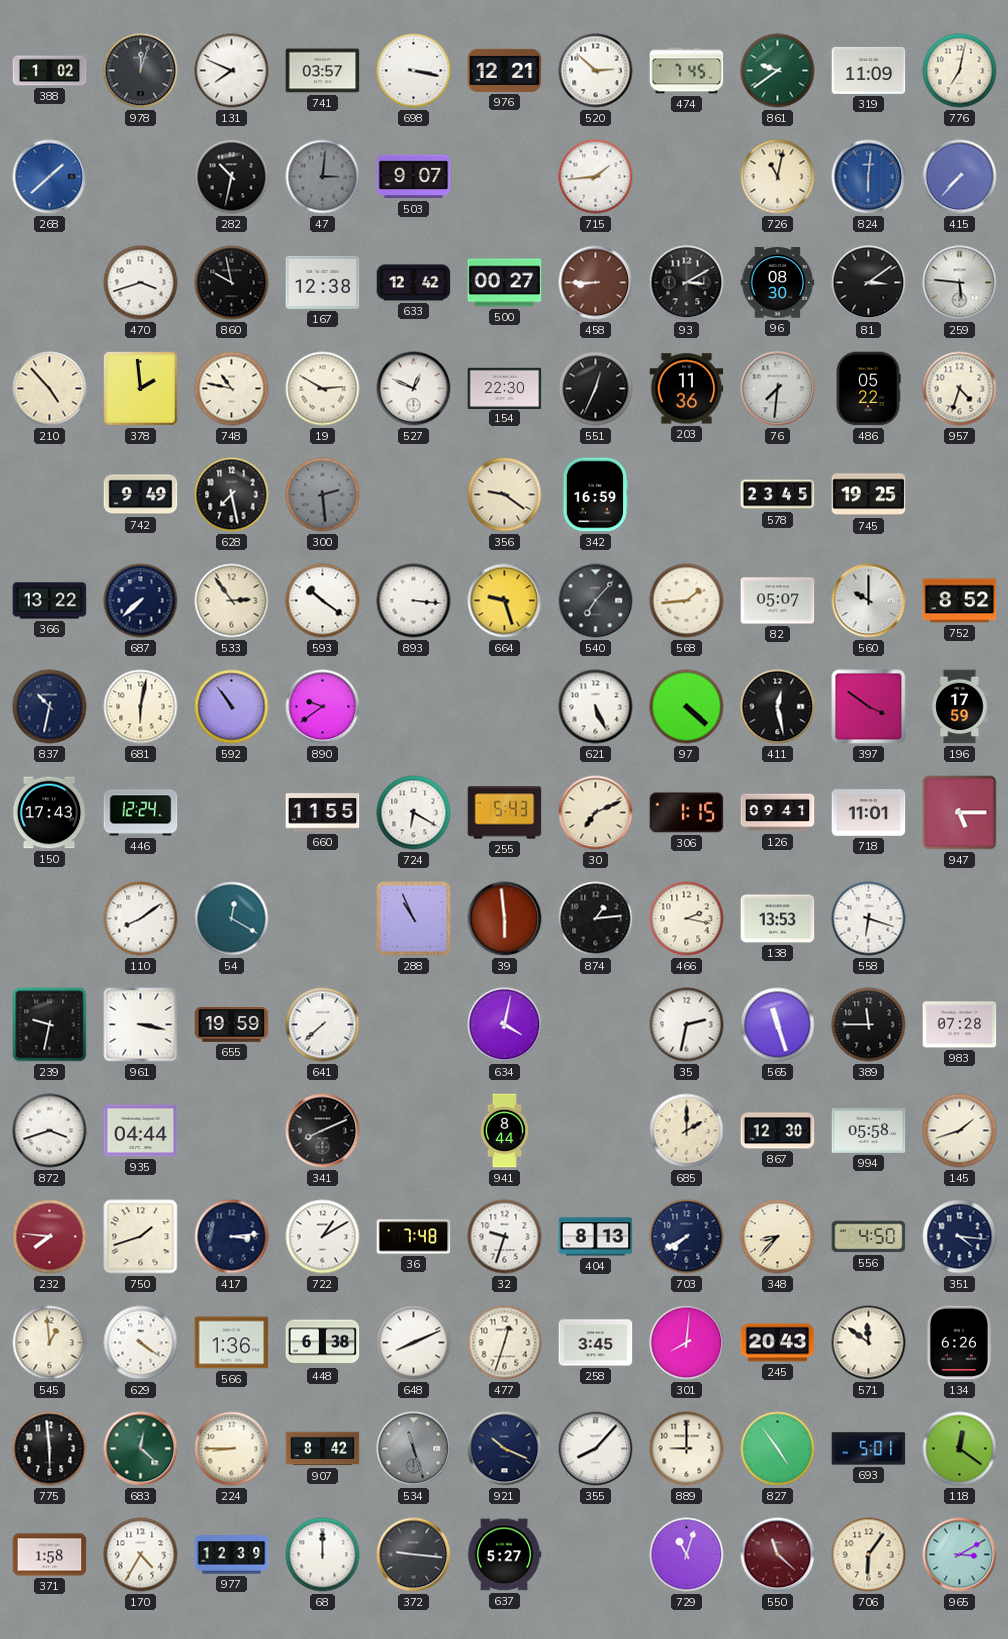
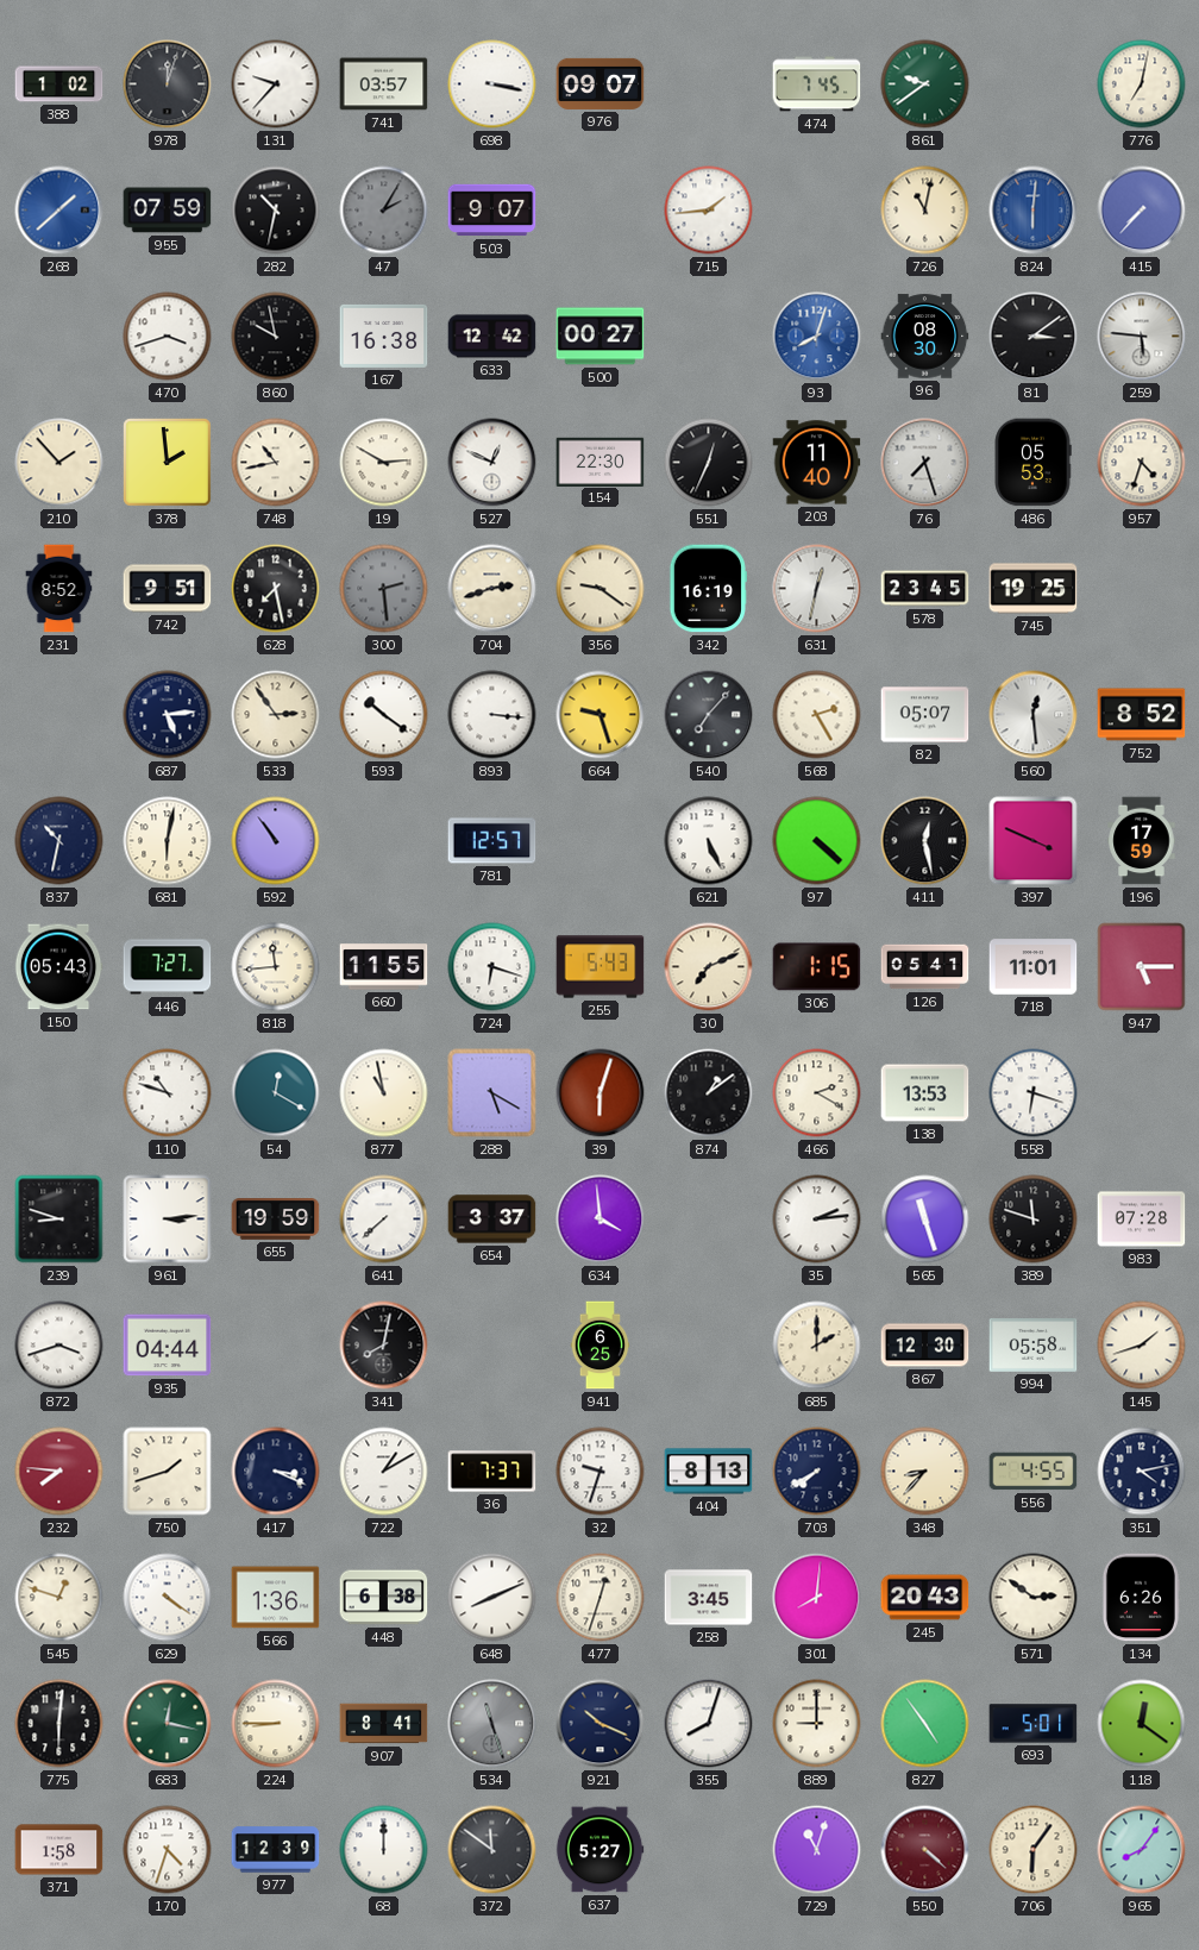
131: 7:49 -> 9:37 (276, 84)
976: 12:21 -> 09:07 (601, 83)
520: 2:52 -> none (596, 71)
319: 11:09 -> none (869, 70)
955: none -> 07:59 (168, 211)
47: 3:01 -> 2:05 (384, 211)
167: 12:38 -> 16:38 (384, 336)
458: 8:45 -> none (596, 283)
93: 3:10 -> 8:03 (817, 337)
93 dial: black -> blue (817, 337)
210: 4:53 -> 1:53 (59, 463)
748: 10:47 -> 10:43 (276, 463)
203: 11:36 -> 11:40 (817, 463)
76: 7:31 -> 7:27 (925, 463)
486: 05:22 -> 05:53 (1032, 463)
231: none -> 8:52 (59, 589)
742: 9:49 -> 9:51 (168, 589)
704: none -> 2:42 (492, 589)
342: 16:59 -> 16:19 (708, 589)
631: none -> 12:32 (817, 589)
366: 13:22 -> none (50, 601)
687: 7:38 -> 5:14 (168, 715)
568: 1:44 -> 2:25 (817, 715)
560: 10:00 -> 12:29 (1034, 715)
890: 9:39 -> none (323, 707)
781: none -> 12:57 (492, 841)
397: 3:51 -> 3:49 (1034, 841)
150: 17:43 -> 05:43 (58, 967)
446: 12:24 -> 7:27 (168, 967)
818: none -> 11:44 (276, 967)
724: 6:20 -> 6:18 (492, 967)
126: 09:41 -> 05:41 (925, 967)
110: 8:09 -> 10:48 (168, 1093)
877: none -> 10:58 (384, 1093)
288: 10:56 -> 5:20 (492, 1093)
39: 5:59 -> 6:03 (601, 1093)
874: 1:14 -> 1:09 (709, 1093)
466: 2:17 -> 2:20 (817, 1093)
239: 9:32 -> 8:48 (59, 1219)
961: 3:17 -> 3:14 (168, 1219)
654: none -> 3:37 (492, 1219)
634: 4:02 -> 3:59 (601, 1219)
35: 2:32 -> 2:14 (817, 1219)
389: 11:45 -> 11:48 (1034, 1219)
341: 8:11 -> 8:02 (384, 1346)
941: 8:44 -> 6:25 (601, 1346)
417: 3:14 -> 3:19 (276, 1472)
36: 7:48 -> 7:37 (492, 1472)
556: 4:50 -> 4:55 (1034, 1472)
351: 4:16 -> 4:13 (1142, 1472)
545: 12:59 -> 12:48 (59, 1598)
571: 11:51 -> 2:51 (1034, 1598)
775: 5:59 -> 6:01 (59, 1724)
683: 12:22 -> 12:17 (168, 1724)
907: 8:42 -> 8:41 (384, 1724)
355: 8:07 -> 8:03 (709, 1724)
170: 4:35 -> 4:33 (168, 1850)
372: 9:16 -> 11:51 (492, 1850)
550: 11:22 -> 4:22 (925, 1850)
965: 3:10 -> 8:06 (1142, 1850)
